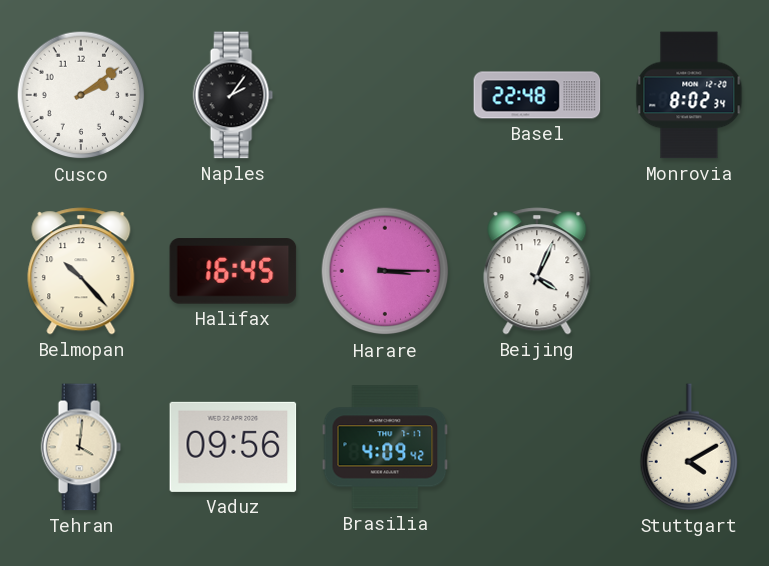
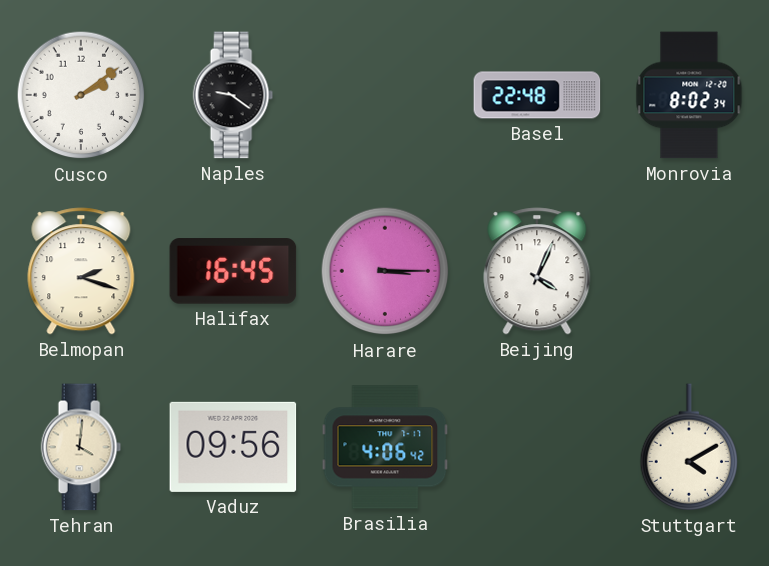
Naples: 2:06 -> 9:21 (233, 95)
Belmopan: 10:23 -> 2:18 (81, 271)
Brasilia: 4:09 -> 4:06 (385, 447)
